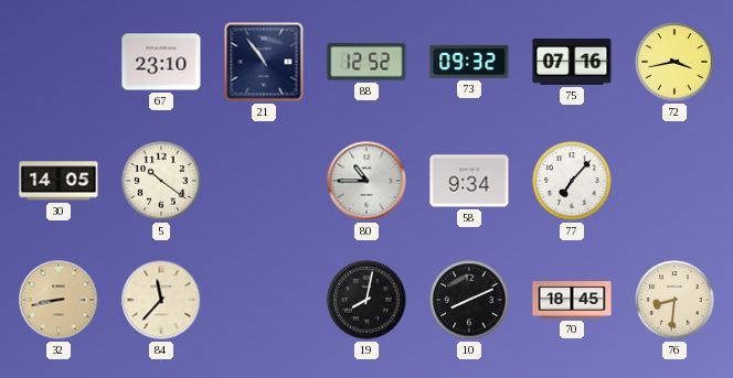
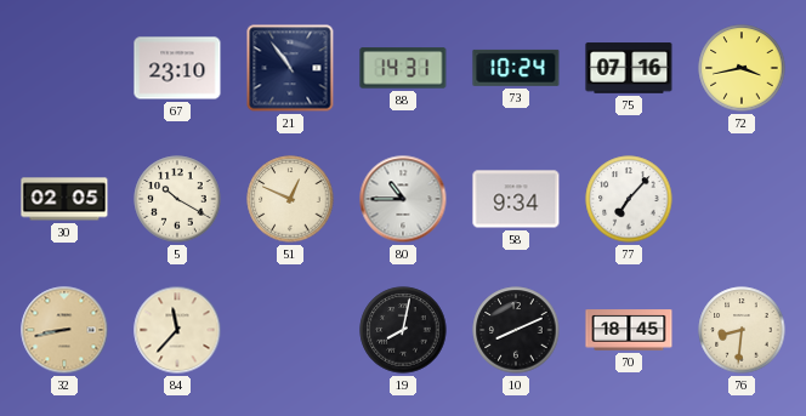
88: 12:52 -> 14:31 (403, 68)
73: 09:32 -> 10:24 (516, 68)
30: 14:05 -> 02:05 (64, 199)
5: 10:21 -> 10:20 (177, 199)
51: none -> 12:49 (290, 199)
